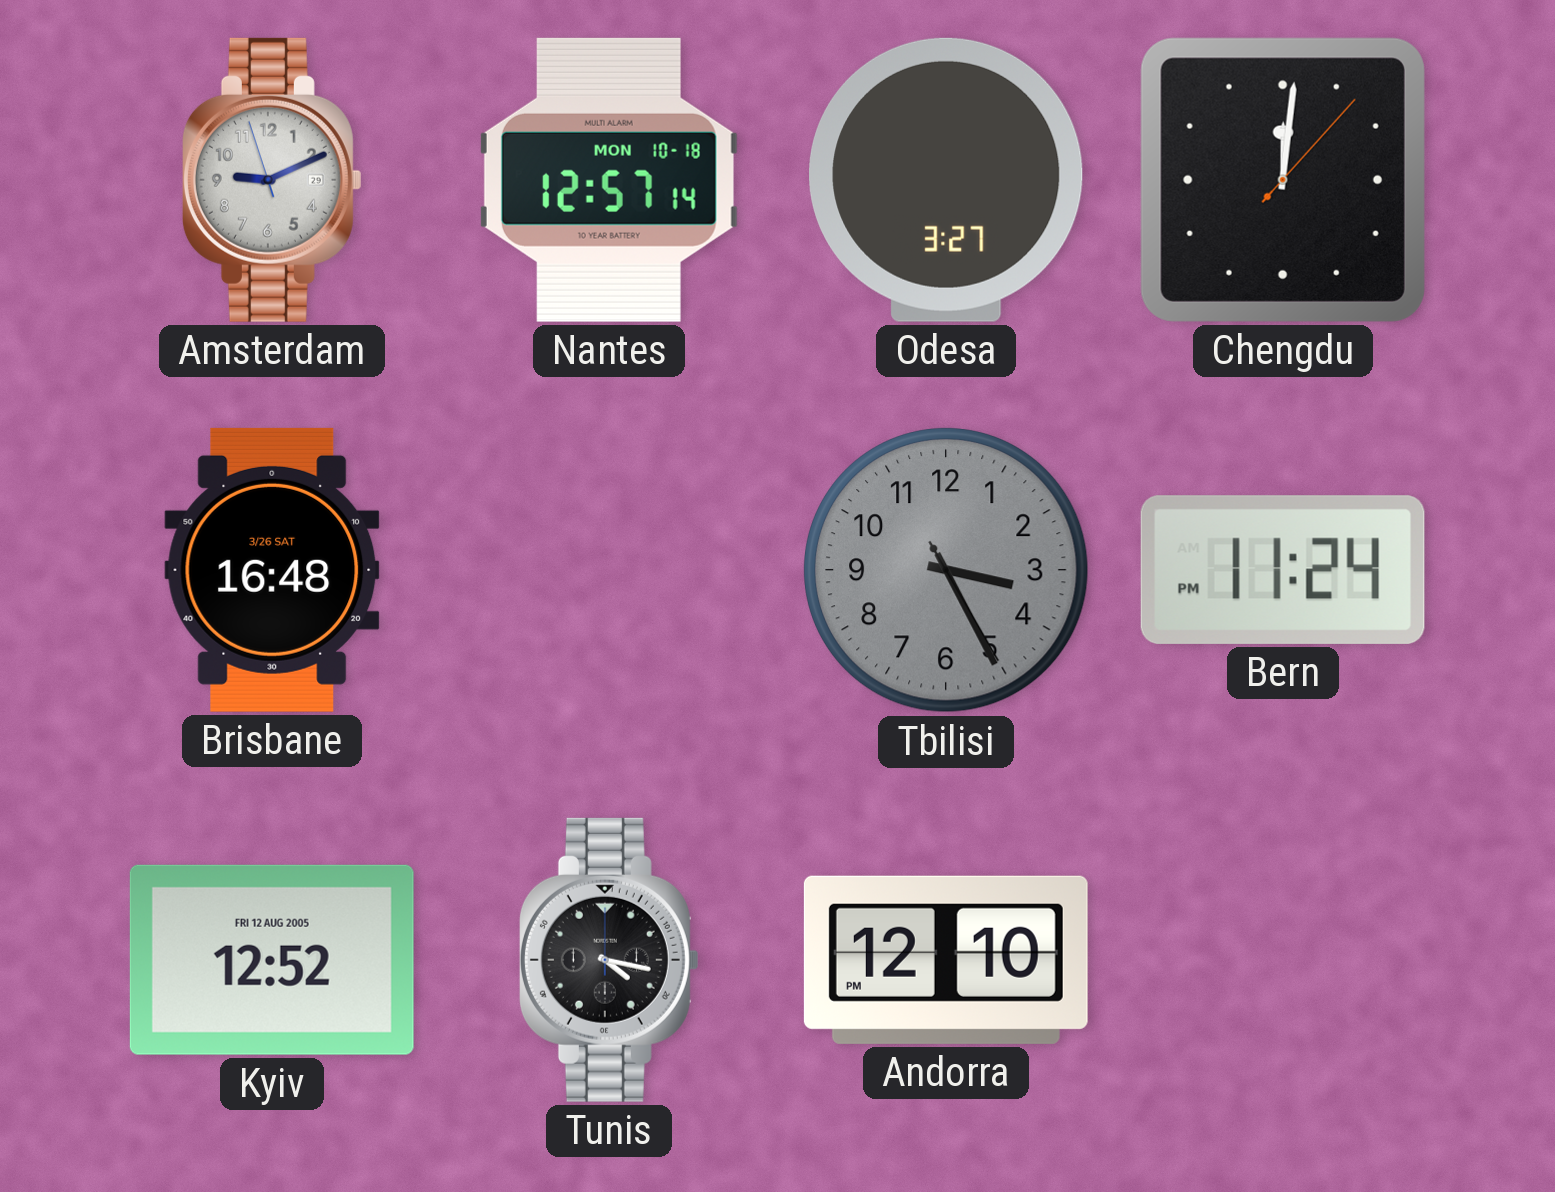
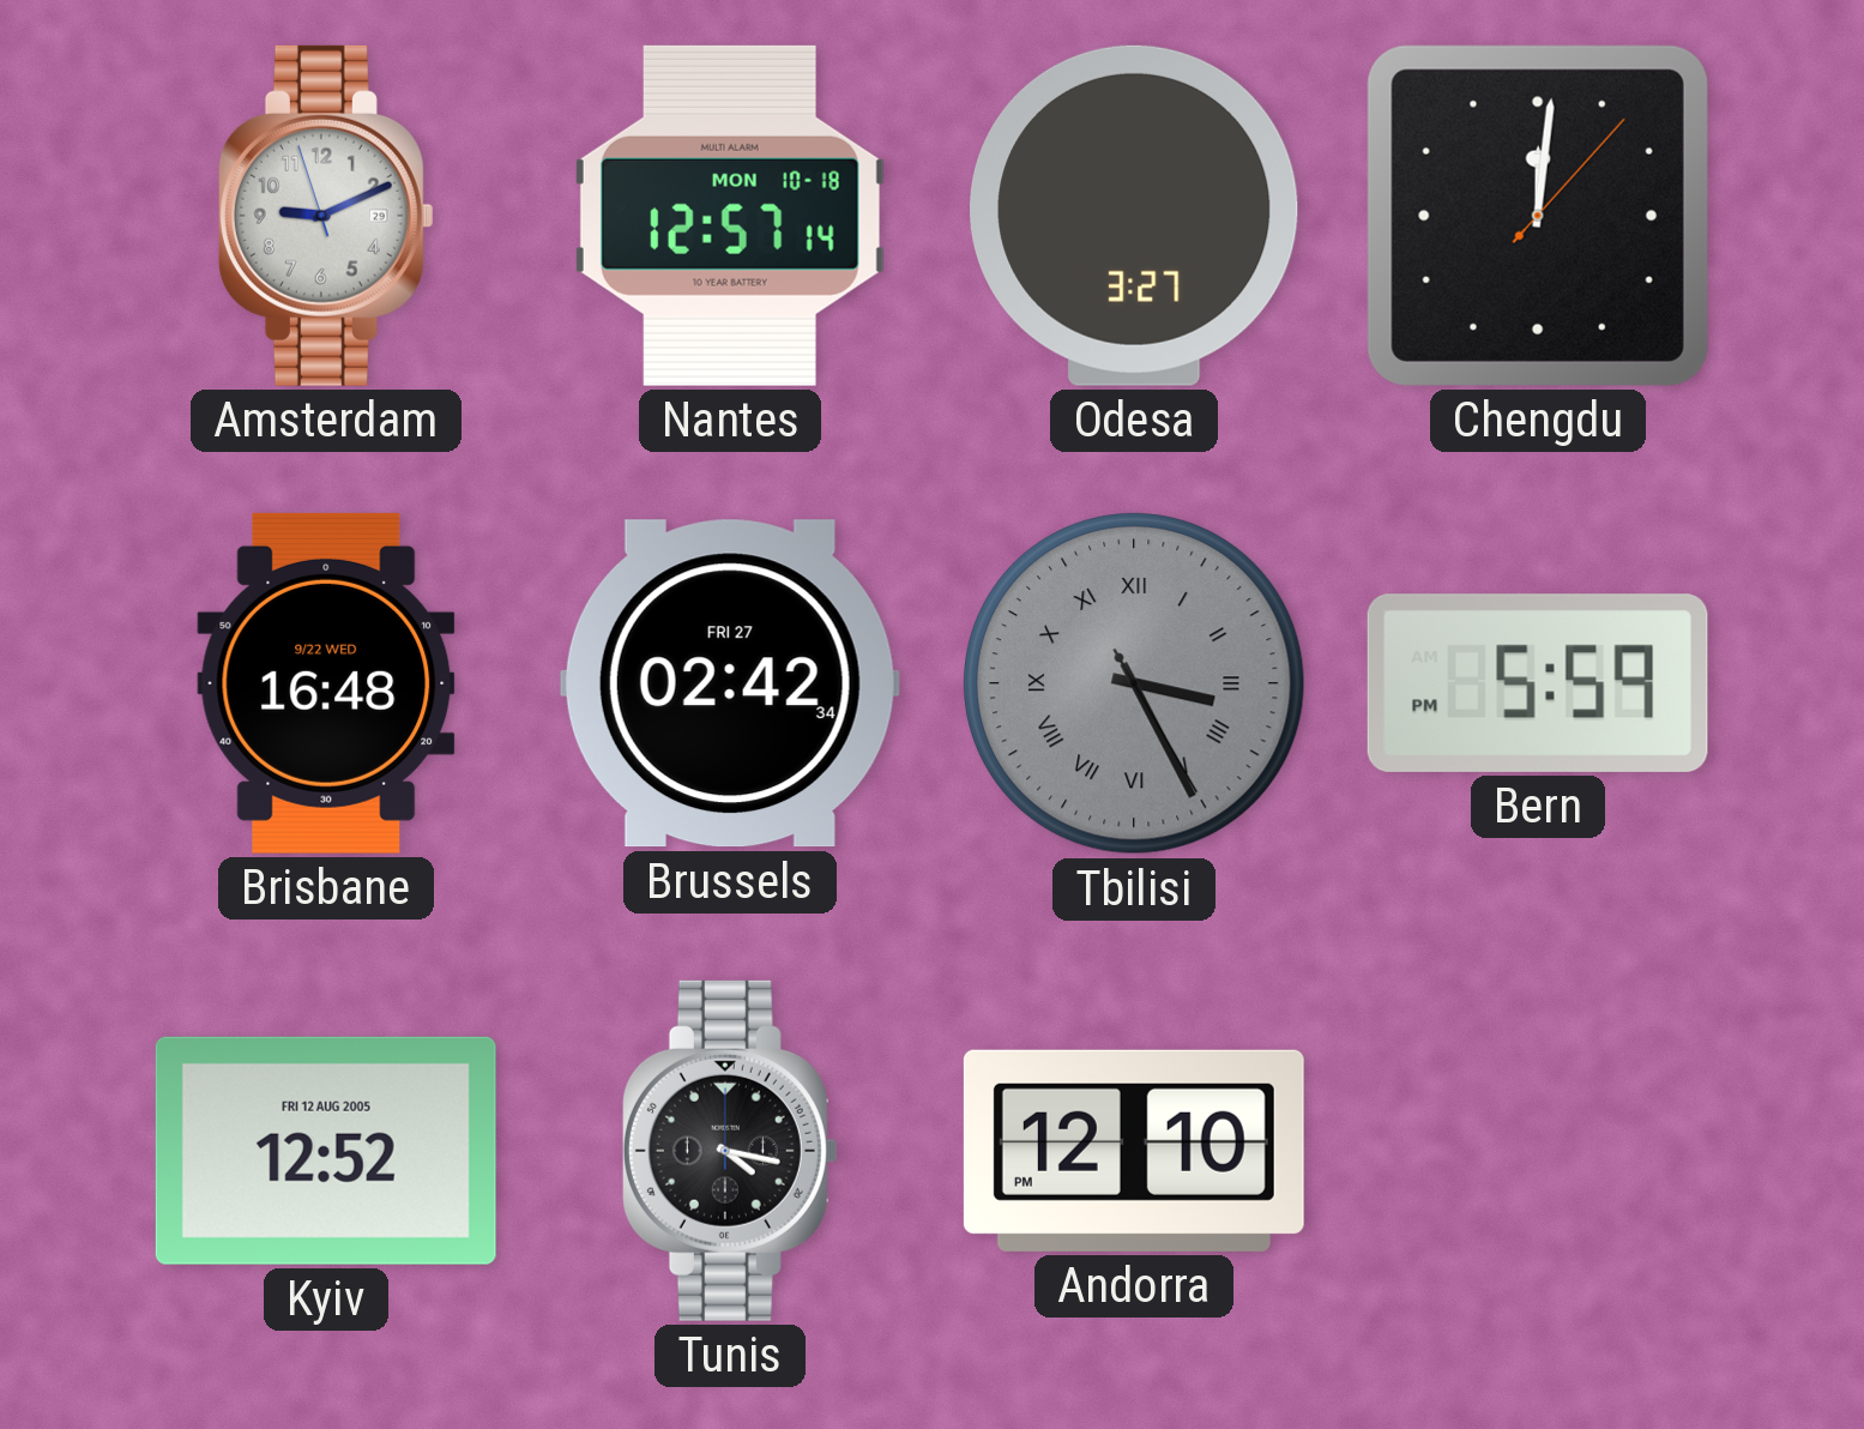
Brisbane date: 3/26 SAT -> 9/22 WED (326, 683)
Brussels: none -> 02:42 (730, 683)
Tbilisi numerals: Arabic -> Roman (1135, 685)
Bern: 11:24 -> 5:59 (1538, 683)
